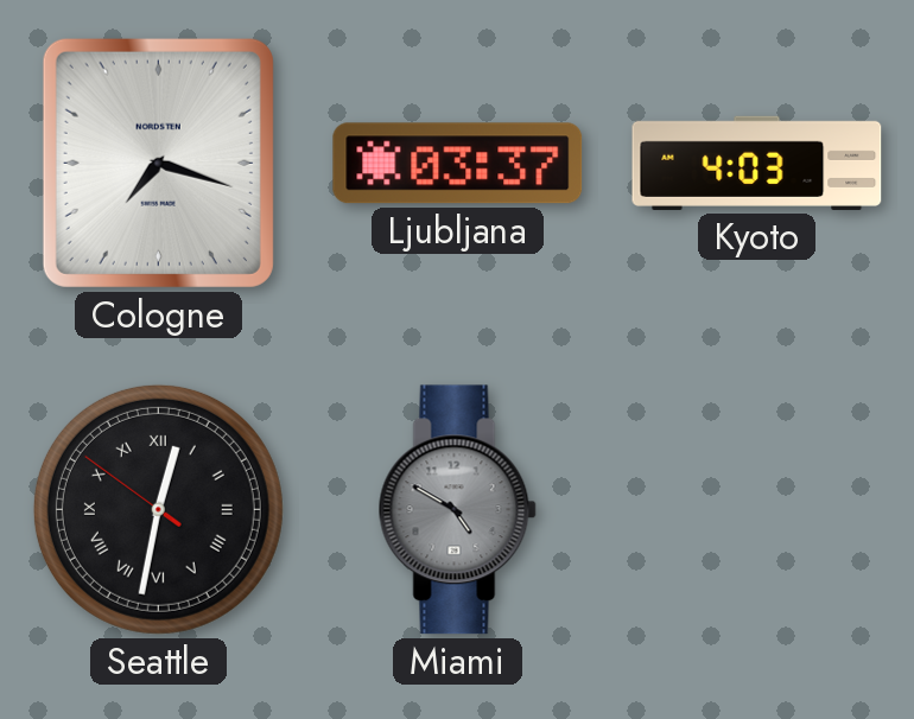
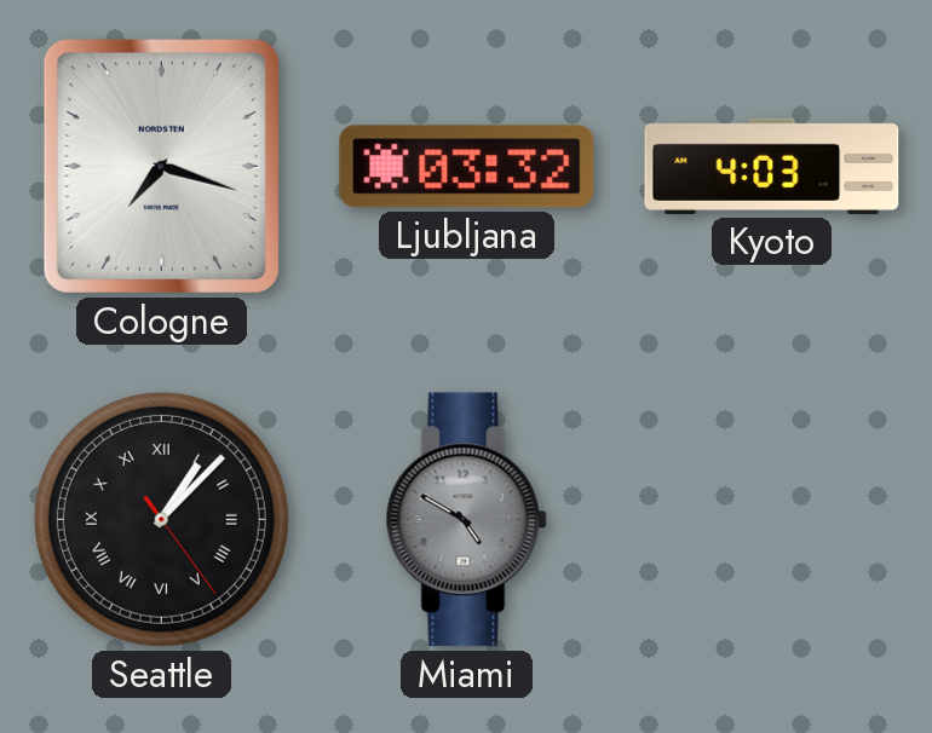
Ljubljana: 03:37 -> 03:32 (467, 167)
Seattle: 12:31 -> 1:07 (161, 519)
